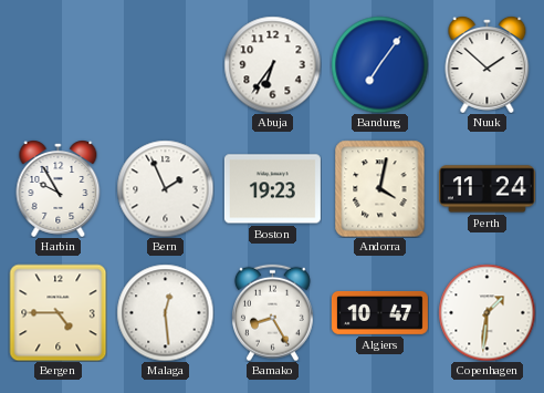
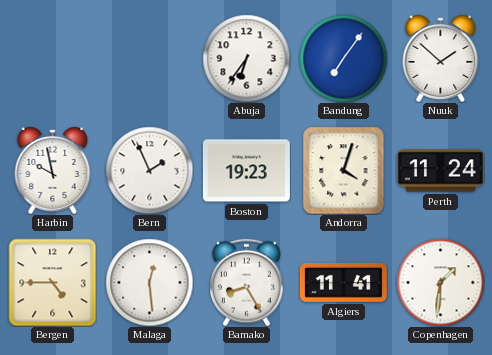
Harbin: 9:55 -> 9:58 (53, 171)
Andorra: 4:02 -> 4:03 (344, 170)
Algiers: 10:47 -> 11:41 (343, 283)
